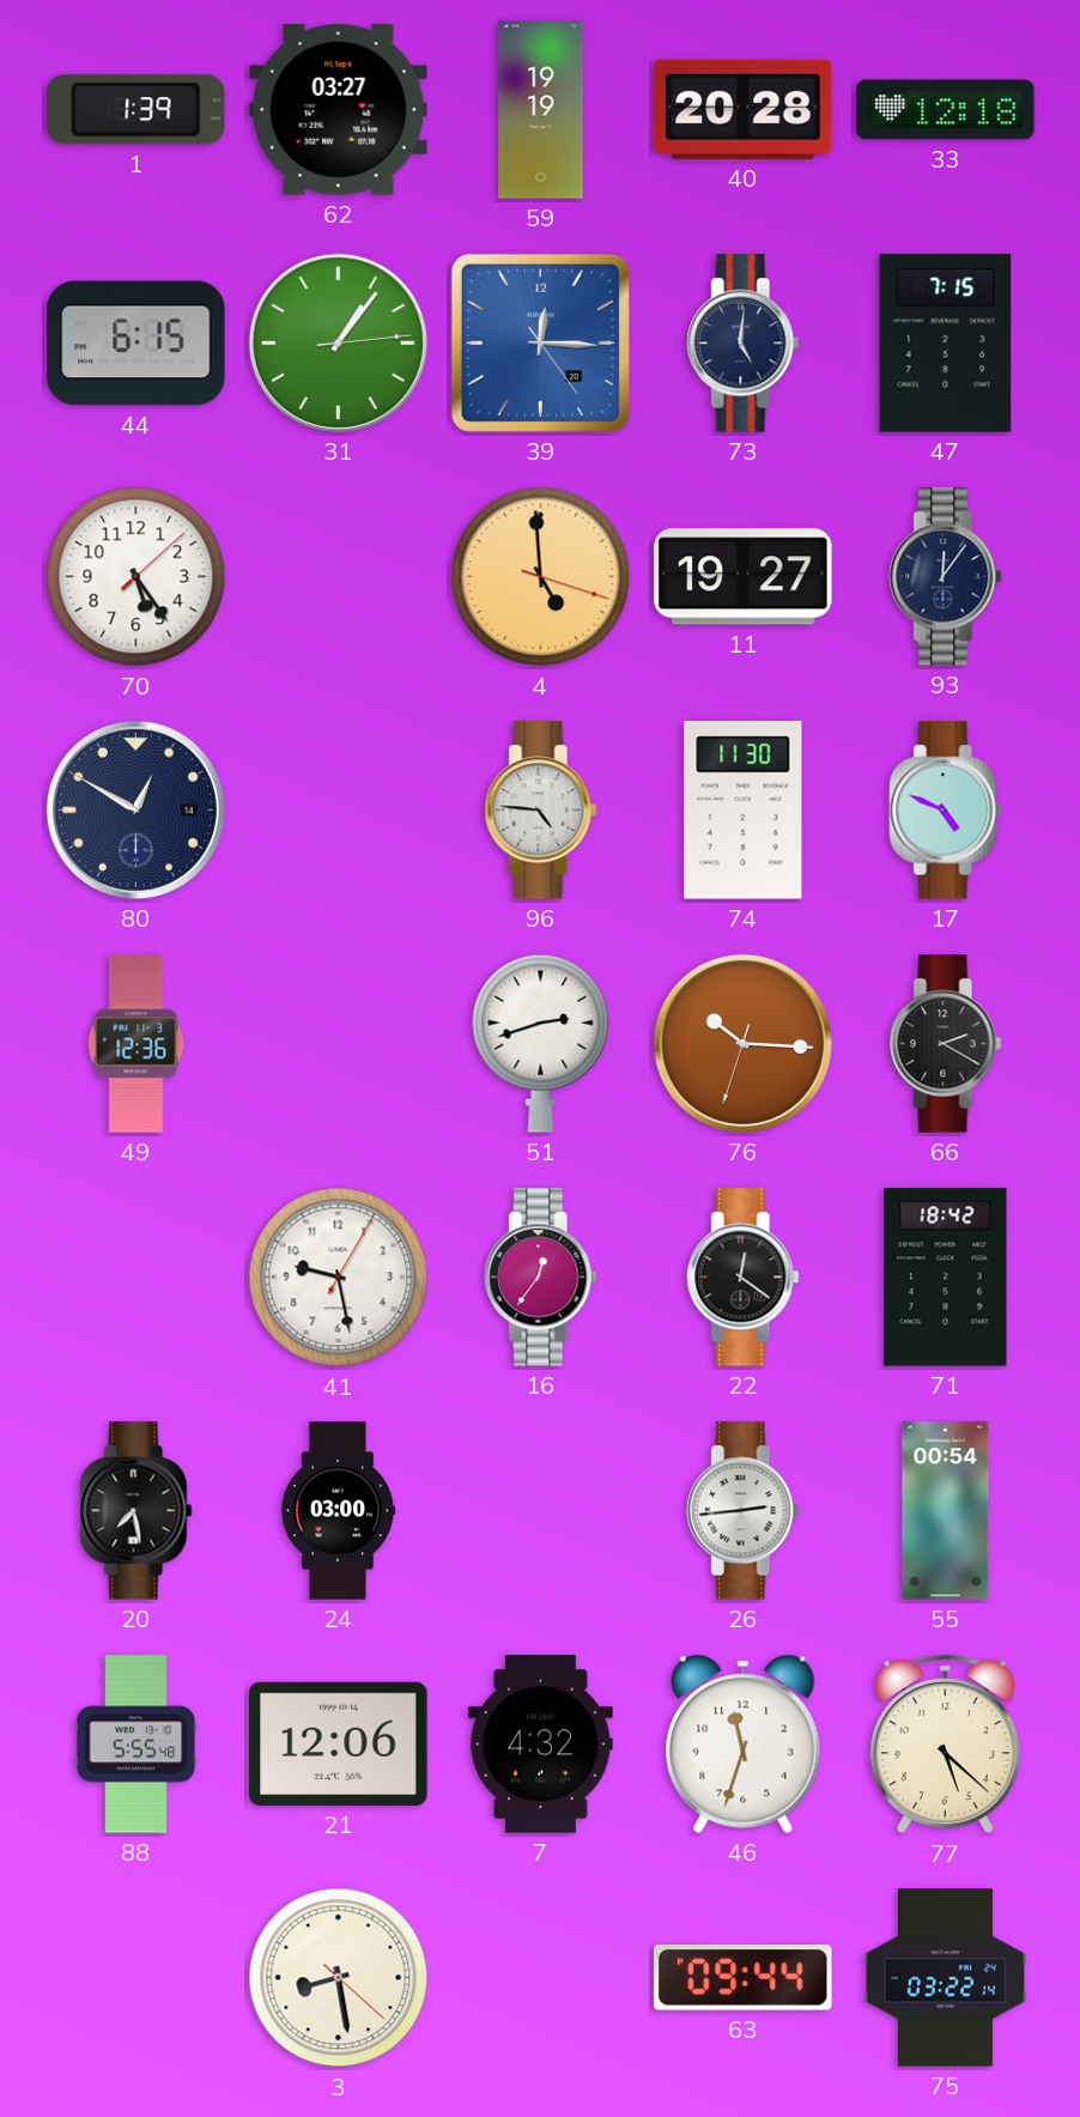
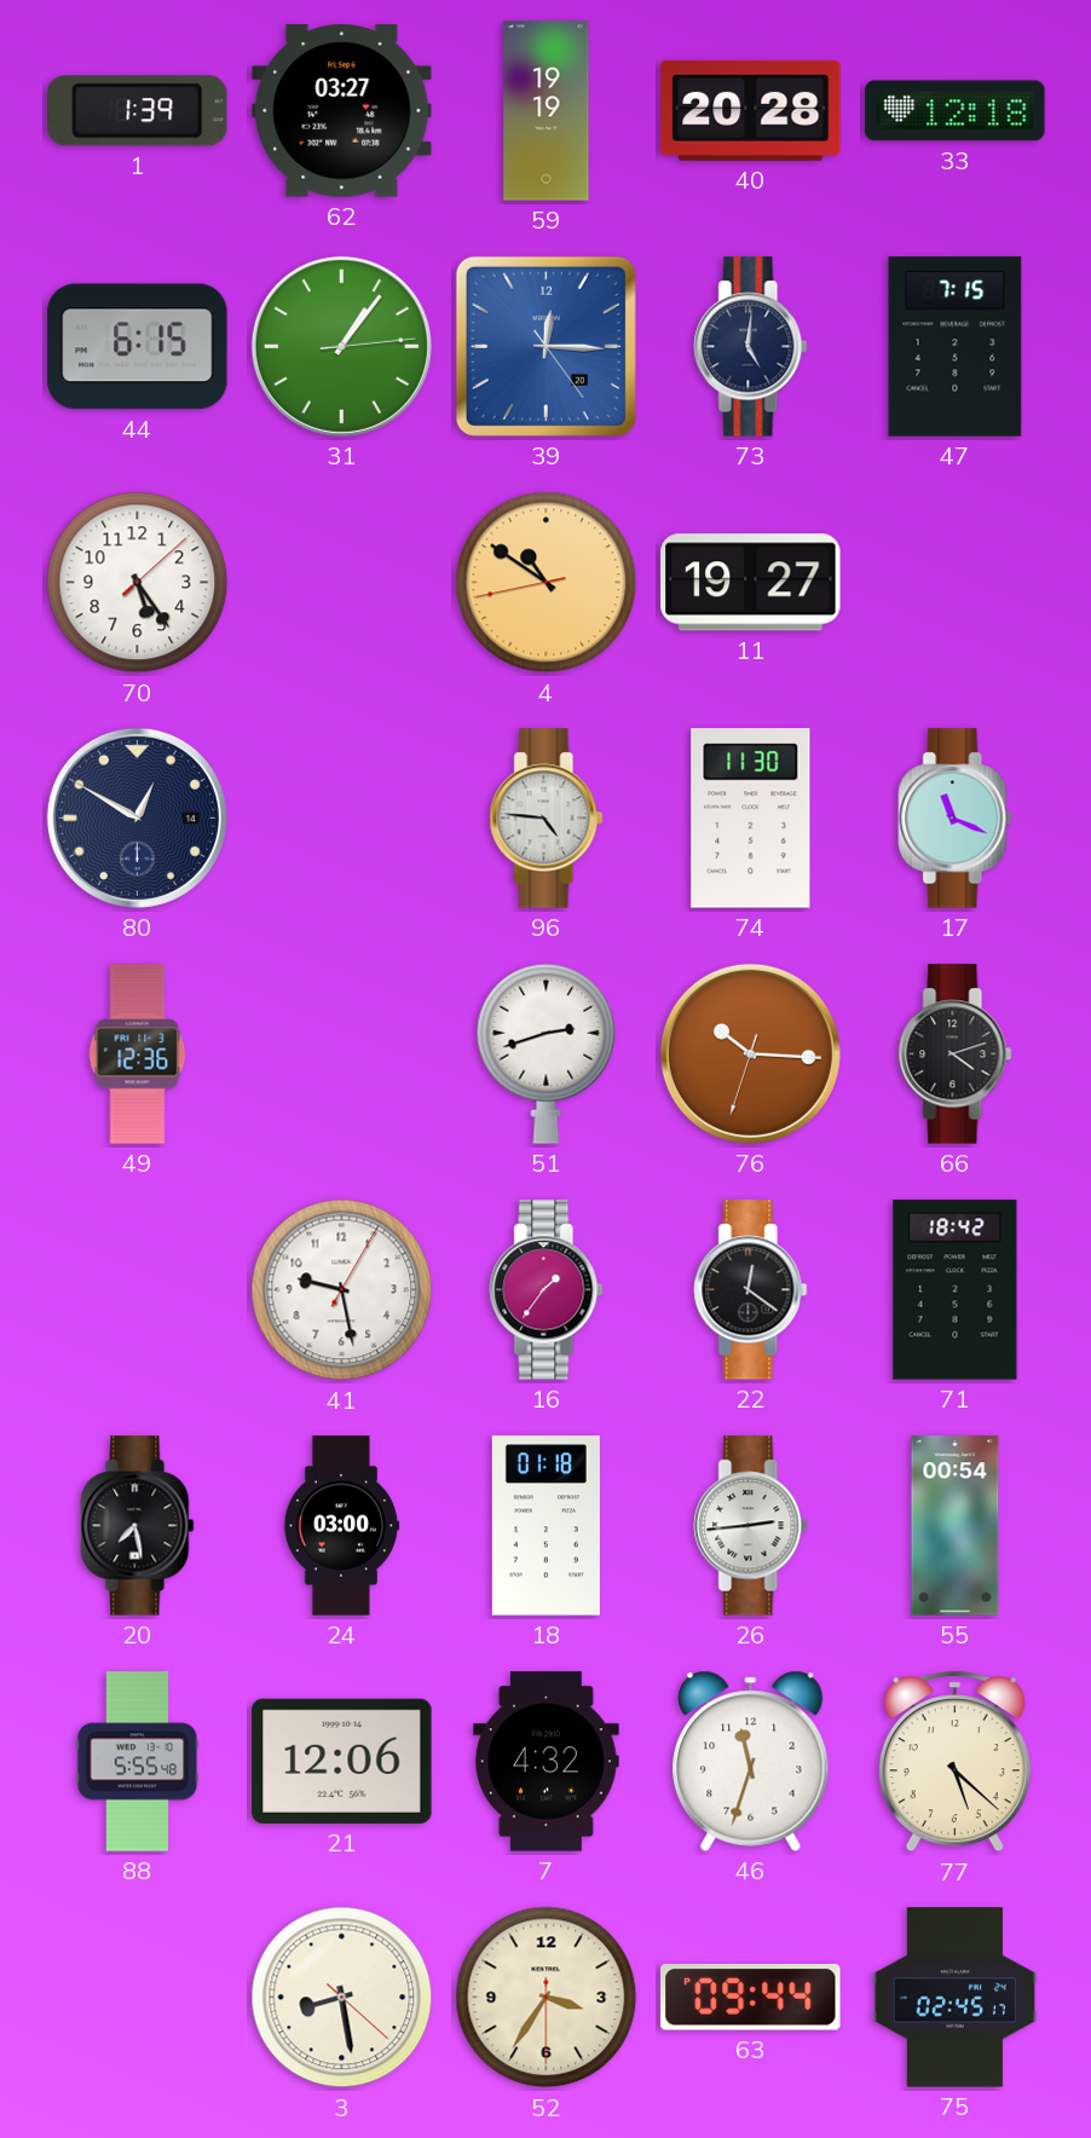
4: 4:59 -> 10:50 (547, 583)
93: 12:06 -> none (946, 577)
17: 4:49 -> 11:19 (956, 819)
66: 2:20 -> 4:12 (956, 1054)
16: 12:36 -> 1:36 (547, 1290)
18: none -> 01:18 (545, 1526)
52: none -> 3:35 (547, 1998)
75: 03:22 -> 02:45 (956, 1998)
